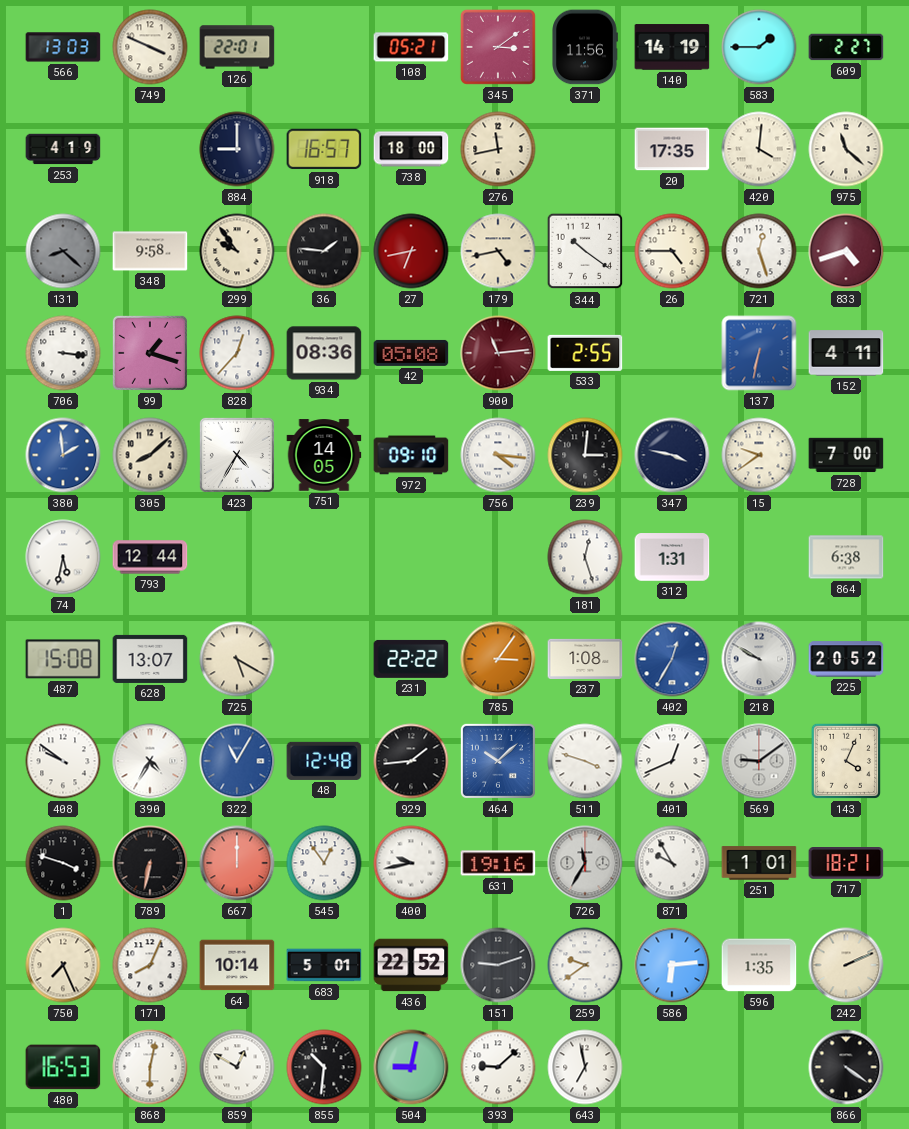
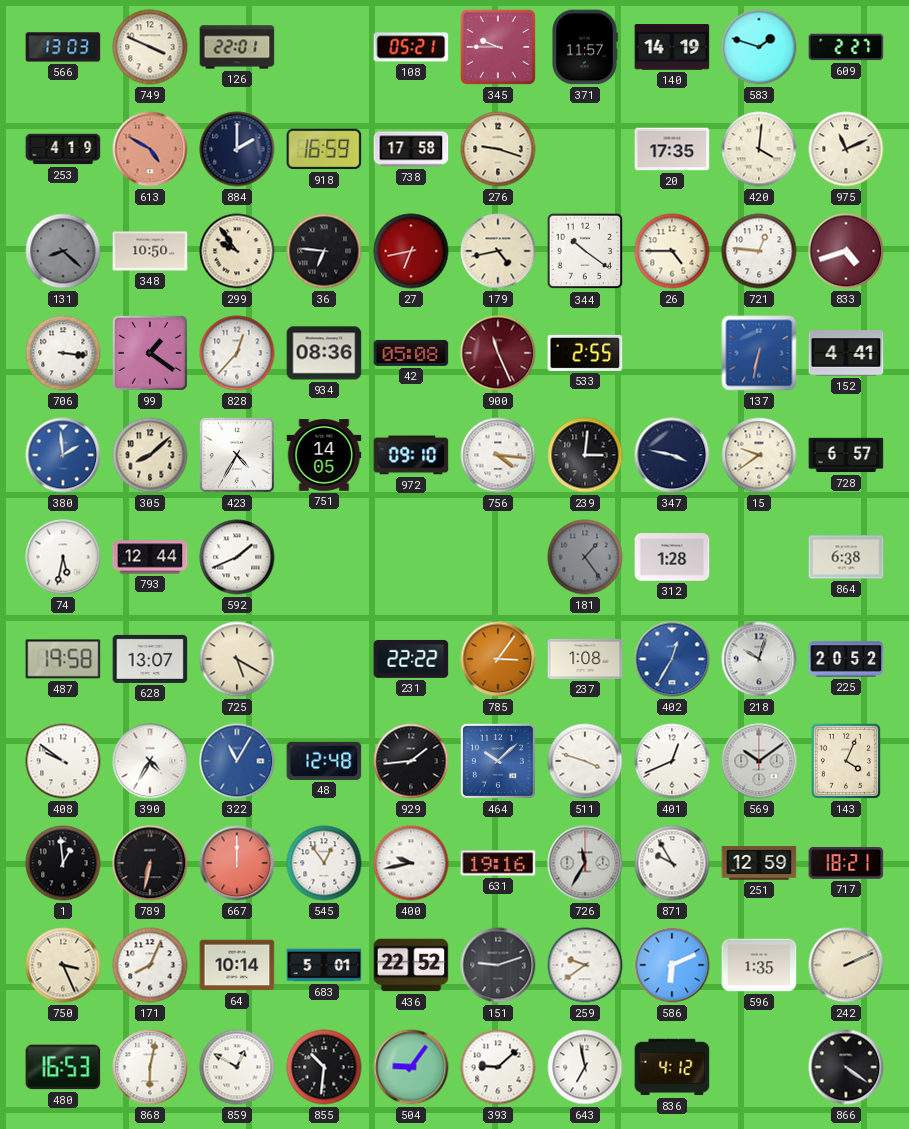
345: 3:09 -> 9:45 (498, 47)
371: 11:56 -> 11:57 (585, 47)
583: 1:45 -> 1:48 (759, 47)
613: none -> 4:50 (150, 149)
884: 9:00 -> 2:00 (237, 149)
918: 16:57 -> 16:59 (324, 149)
738: 18:00 -> 17:58 (411, 149)
276: 11:43 -> 9:18 (498, 149)
975: 11:22 -> 11:11 (846, 149)
348: 9:58 -> 10:50 (150, 251)
36: 1:46 -> 6:46 (324, 251)
721: 12:27 -> 12:46 (759, 251)
99: 1:18 -> 1:21 (150, 353)
900: 11:14 -> 11:26 (498, 353)
152: 4:11 -> 4:41 (846, 353)
728: 7:00 -> 6:57 (846, 455)
592: none -> 1:41 (237, 557)
181: 12:27 -> 1:24 (585, 557)
181 dial: white -> grey (585, 557)
312: 1:31 -> 1:28 (672, 557)
487: 15:08 -> 19:58 (63, 659)
218: 9:50 -> 10:03 (759, 659)
569: 9:09 -> 10:09 (759, 761)
1: 3:48 -> 12:59 (63, 863)
251: 1:01 -> 12:59 (759, 863)
750: 7:26 -> 3:26 (63, 965)
586: 6:14 -> 6:11 (672, 965)
504: 9:02 -> 9:06 (411, 1067)
836: none -> 4:12 (672, 1067)
